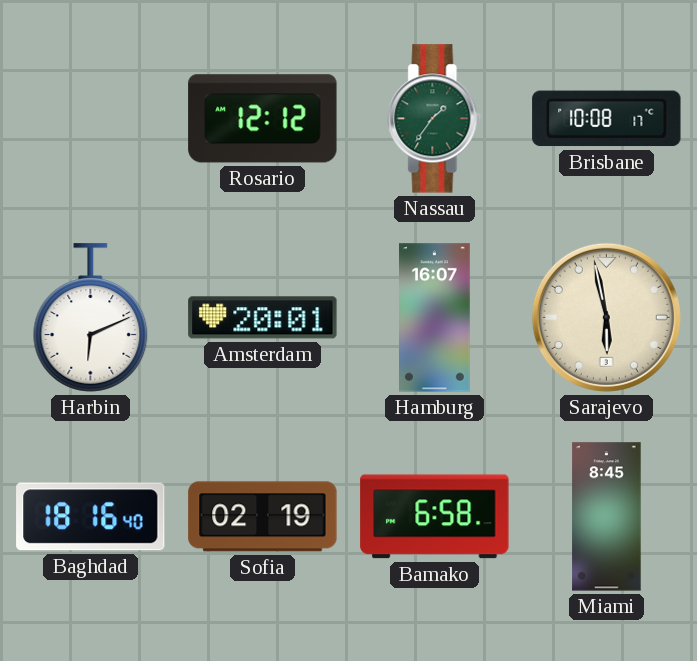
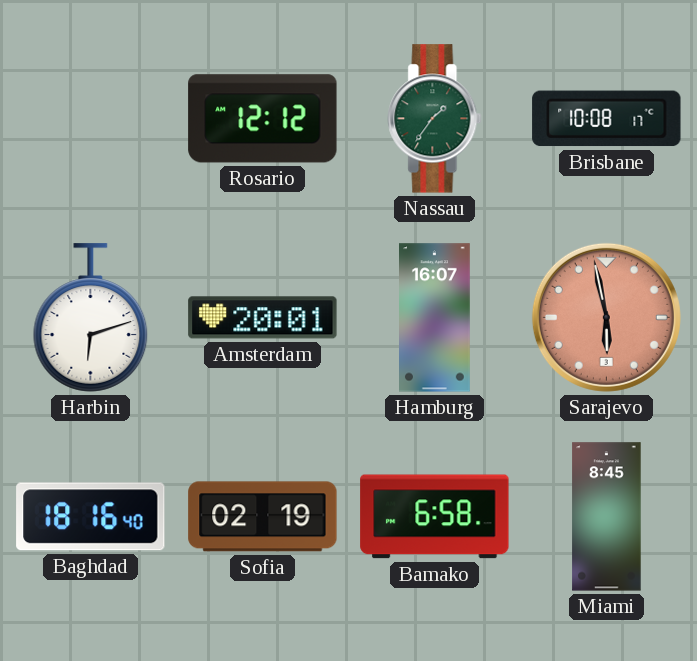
Harbin: 6:11 -> 6:12 (91, 318)
Sarajevo dial: cream -> salmon (606, 317)
